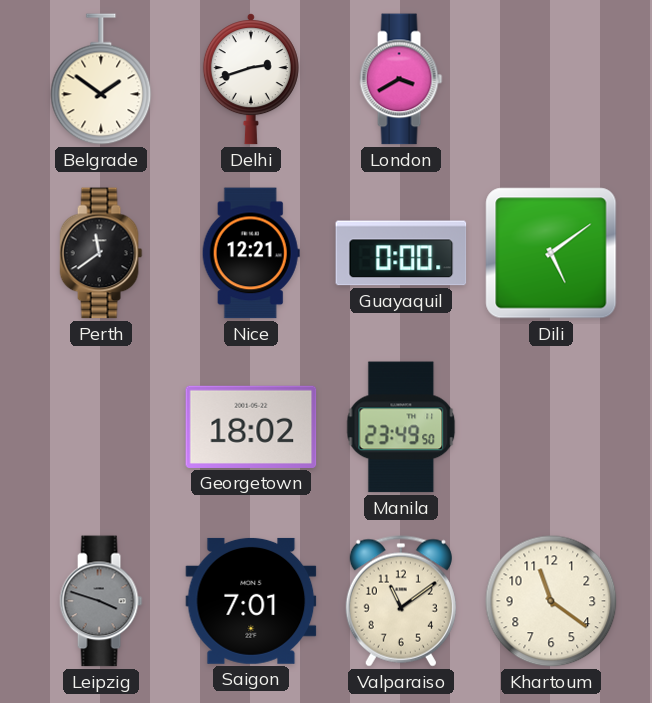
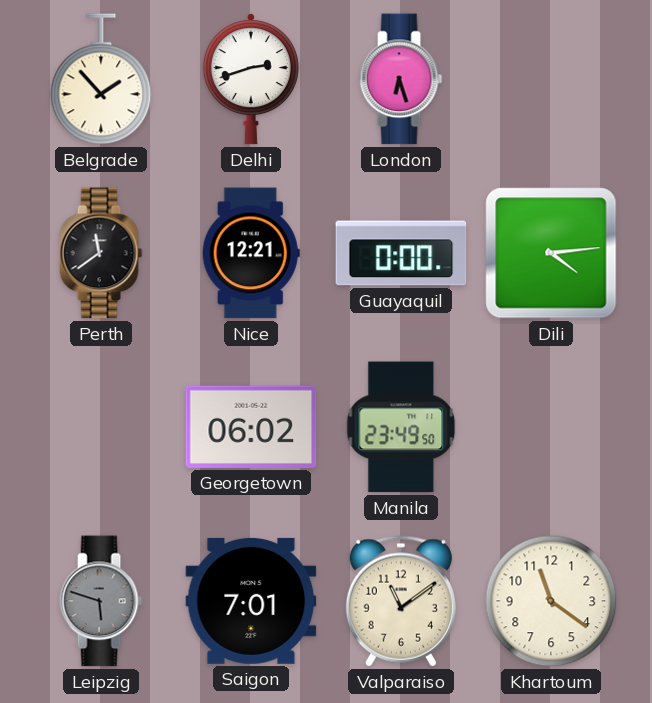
Belgrade: 1:51 -> 1:53 (101, 79)
London: 3:40 -> 6:27 (401, 79)
Dili: 5:09 -> 4:14 (551, 253)
Georgetown: 18:02 -> 06:02 (251, 427)
Leipzig: 3:48 -> 5:48 (101, 601)
